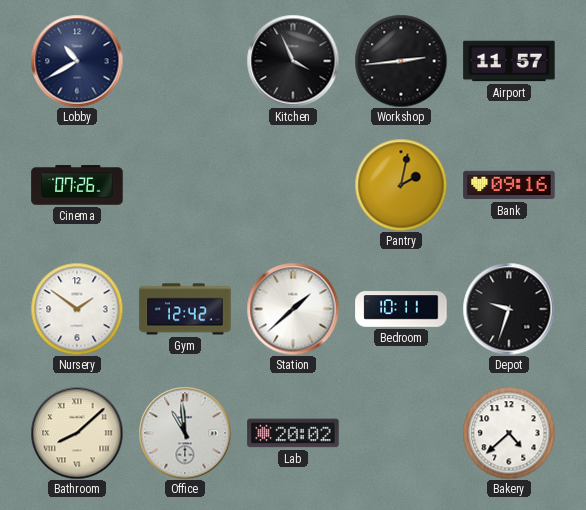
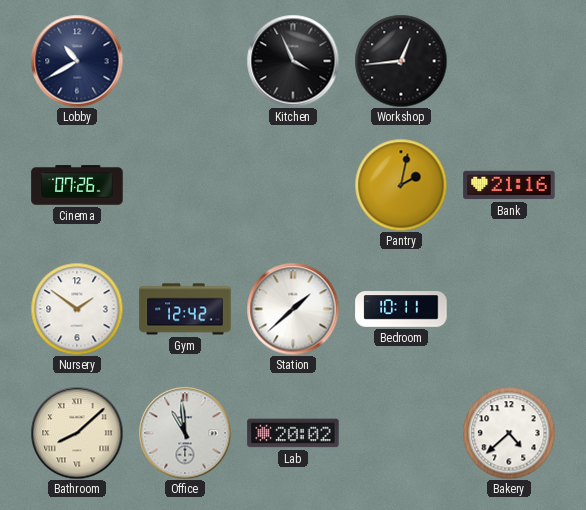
Workshop: 2:44 -> 12:44 (401, 61)
Airport: 11:57 -> none (509, 61)
Bank: 09:16 -> 21:16 (509, 185)
Depot: 9:33 -> none (509, 309)
